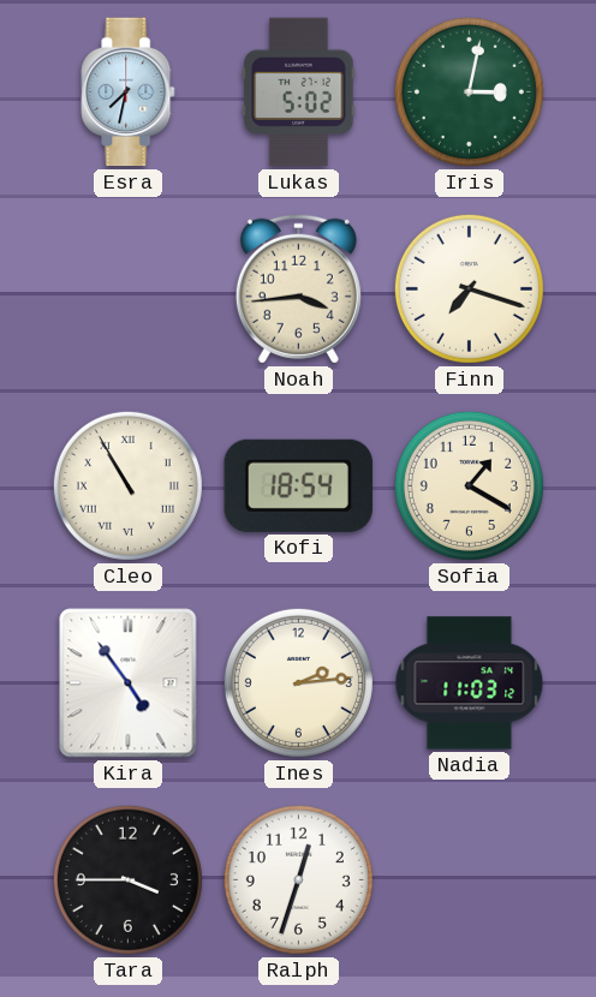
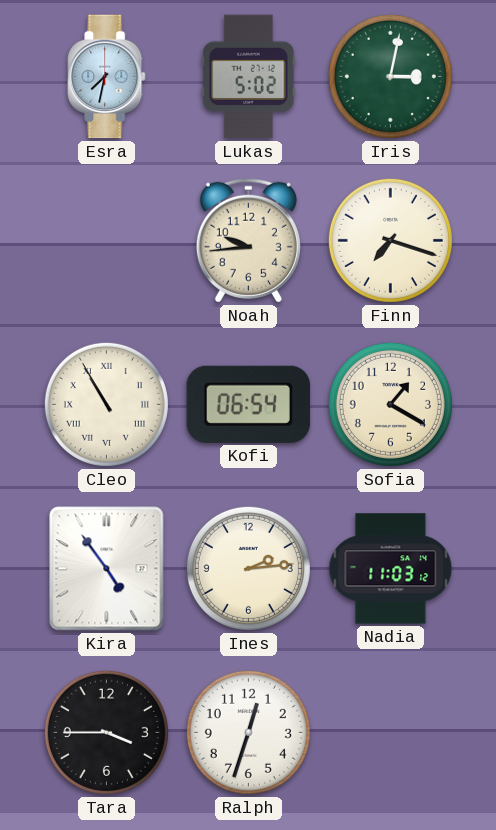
Noah: 3:44 -> 9:44 (248, 240)
Kofi: 18:54 -> 06:54 (248, 404)
